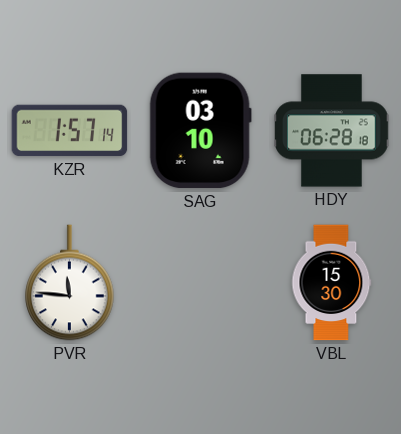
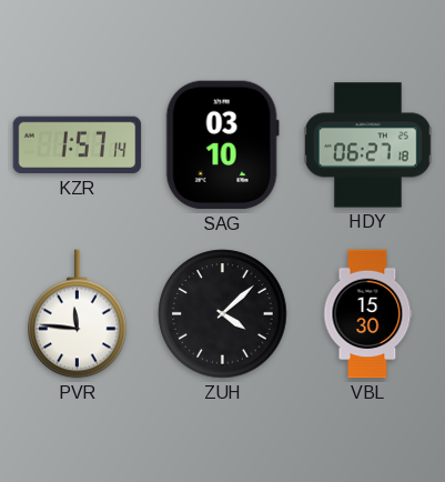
HDY: 06:28 -> 06:27 (368, 145)
ZUH: none -> 4:08 (223, 314)
